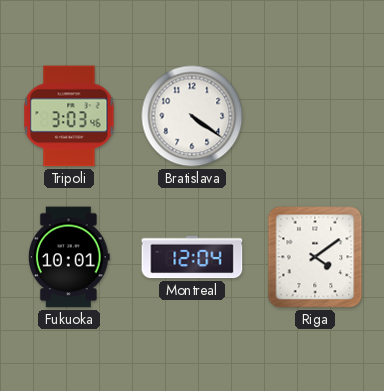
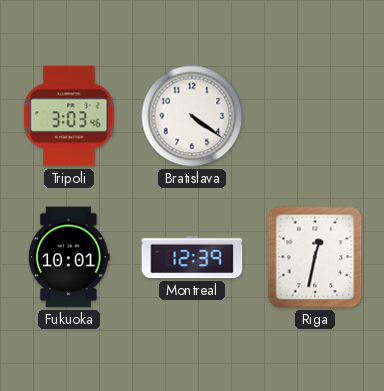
Montreal: 12:04 -> 12:39 (192, 257)
Riga: 4:09 -> 12:32 (315, 257)
